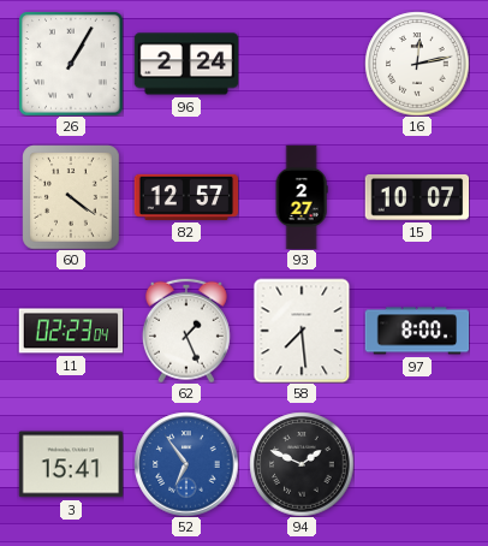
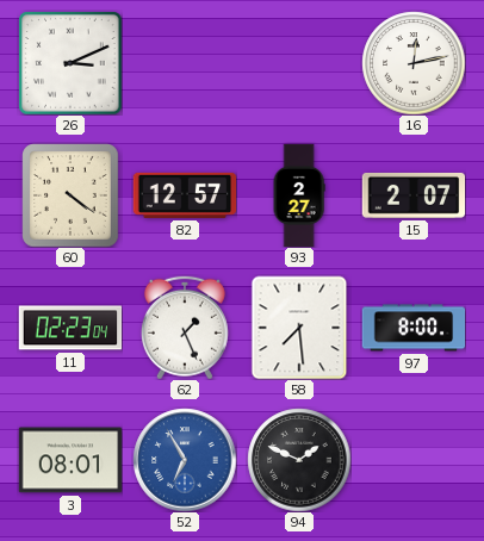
26: 1:05 -> 3:11 (70, 63)
96: 2:24 -> none (186, 64)
15: 10:07 -> 2:07 (414, 195)
3: 15:41 -> 08:01 (70, 460)
52: 6:54 -> 6:55 (185, 460)
